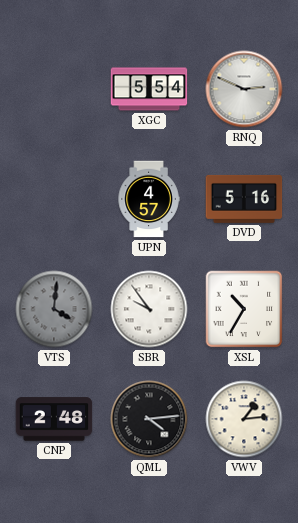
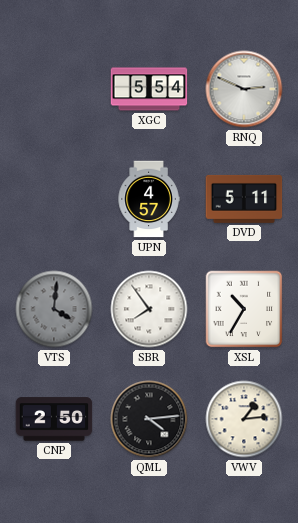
DVD: 5:16 -> 5:11 (244, 199)
SBR: 9:54 -> 7:54 (149, 309)
CNP: 2:48 -> 2:50 (54, 419)
